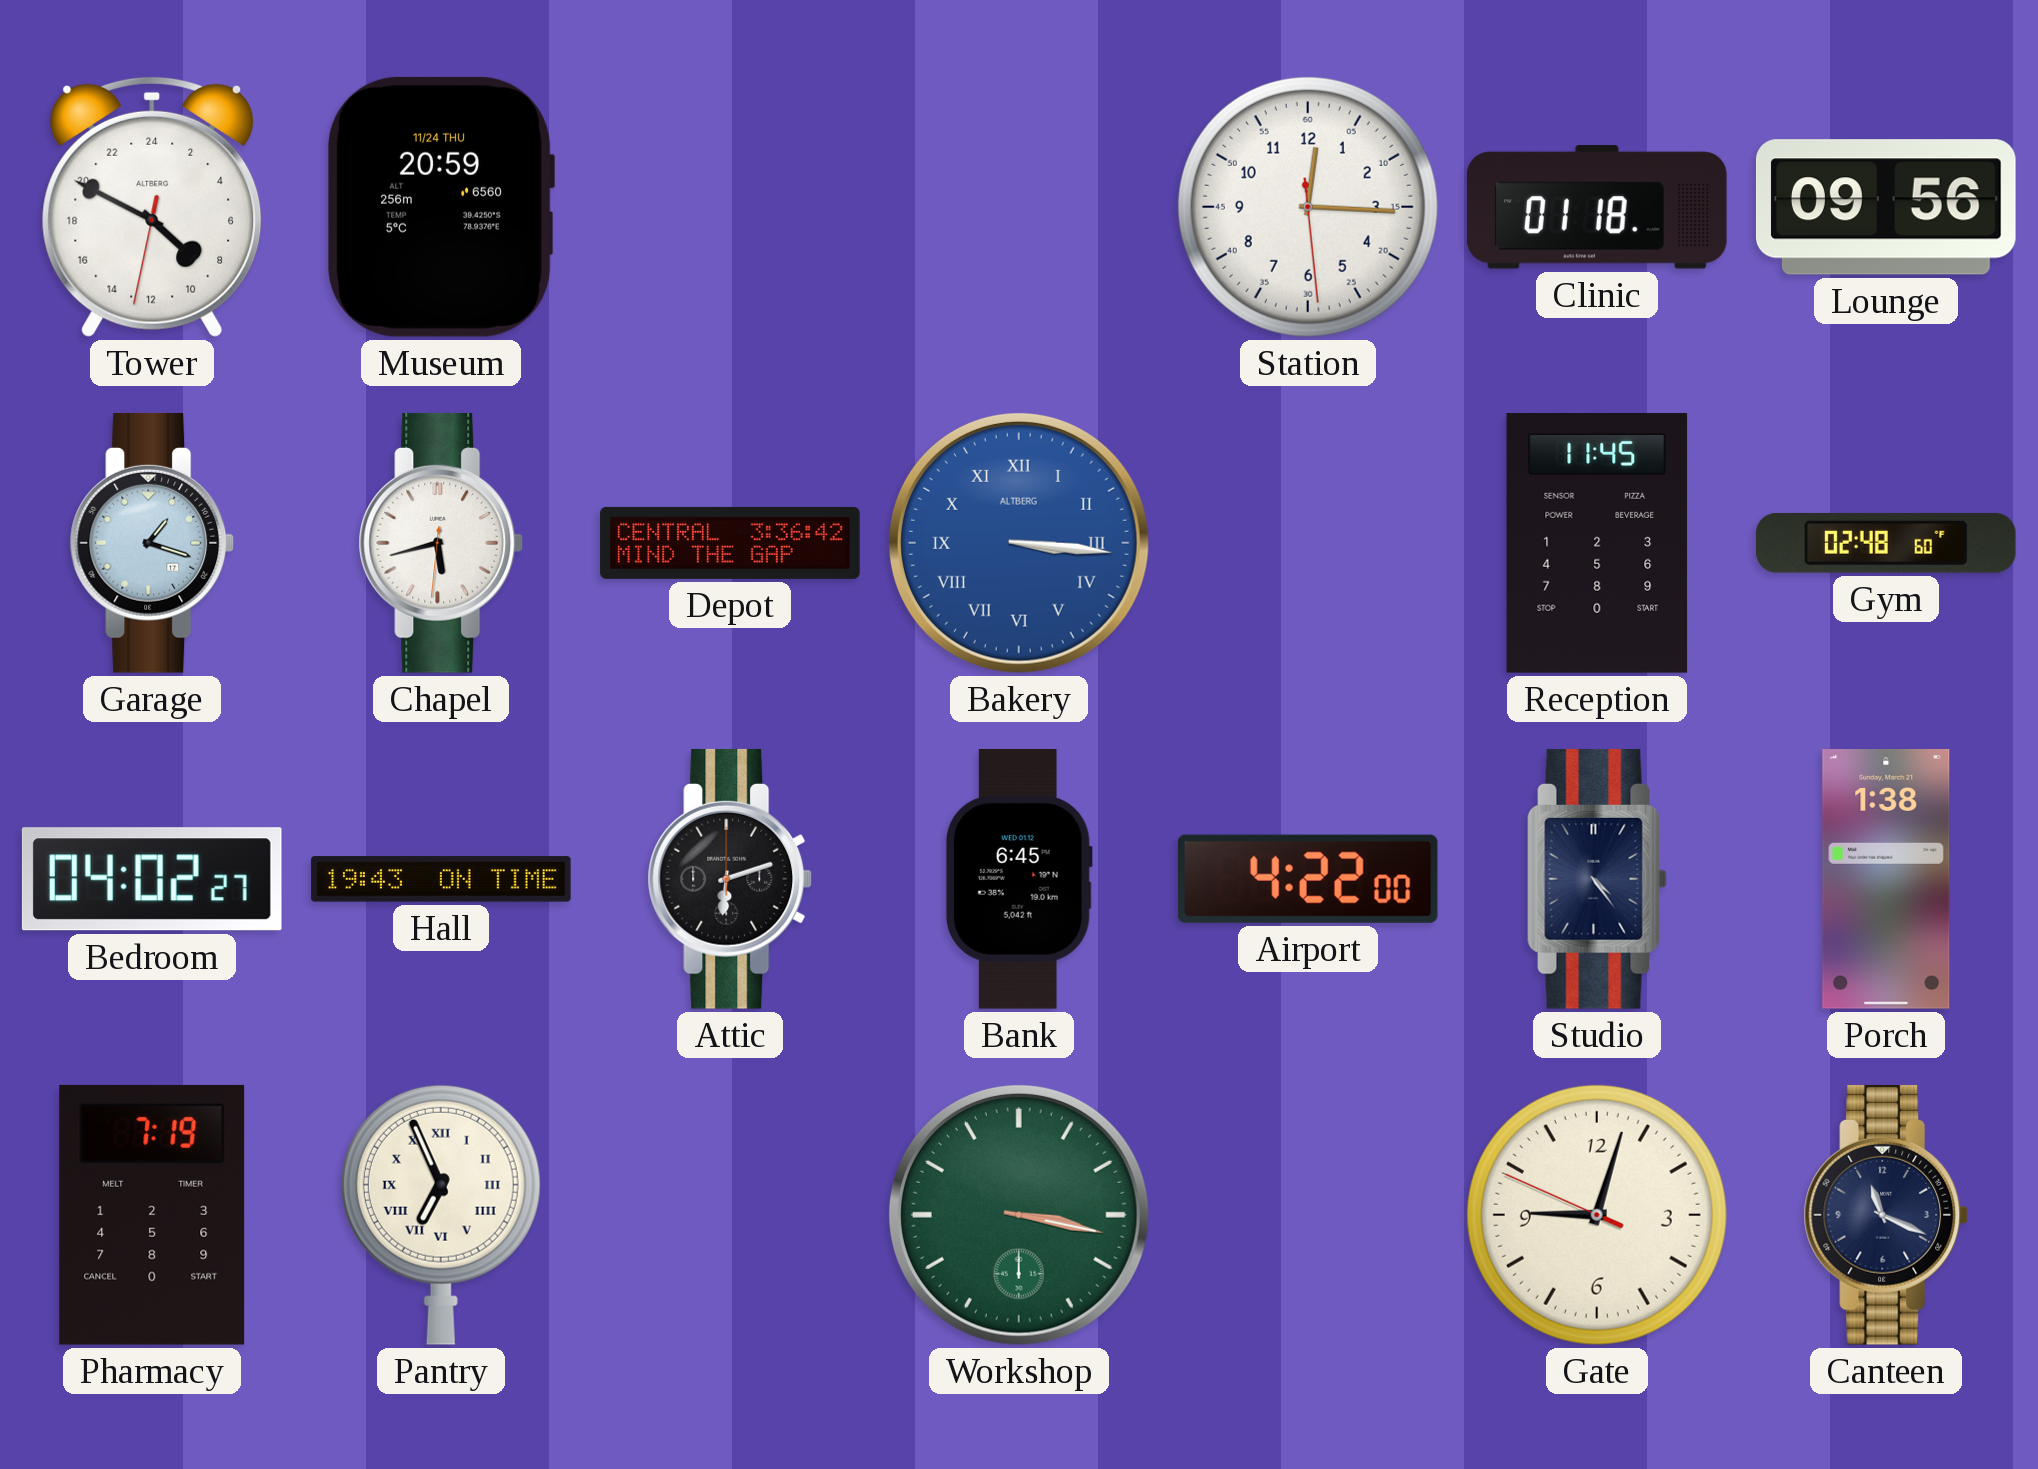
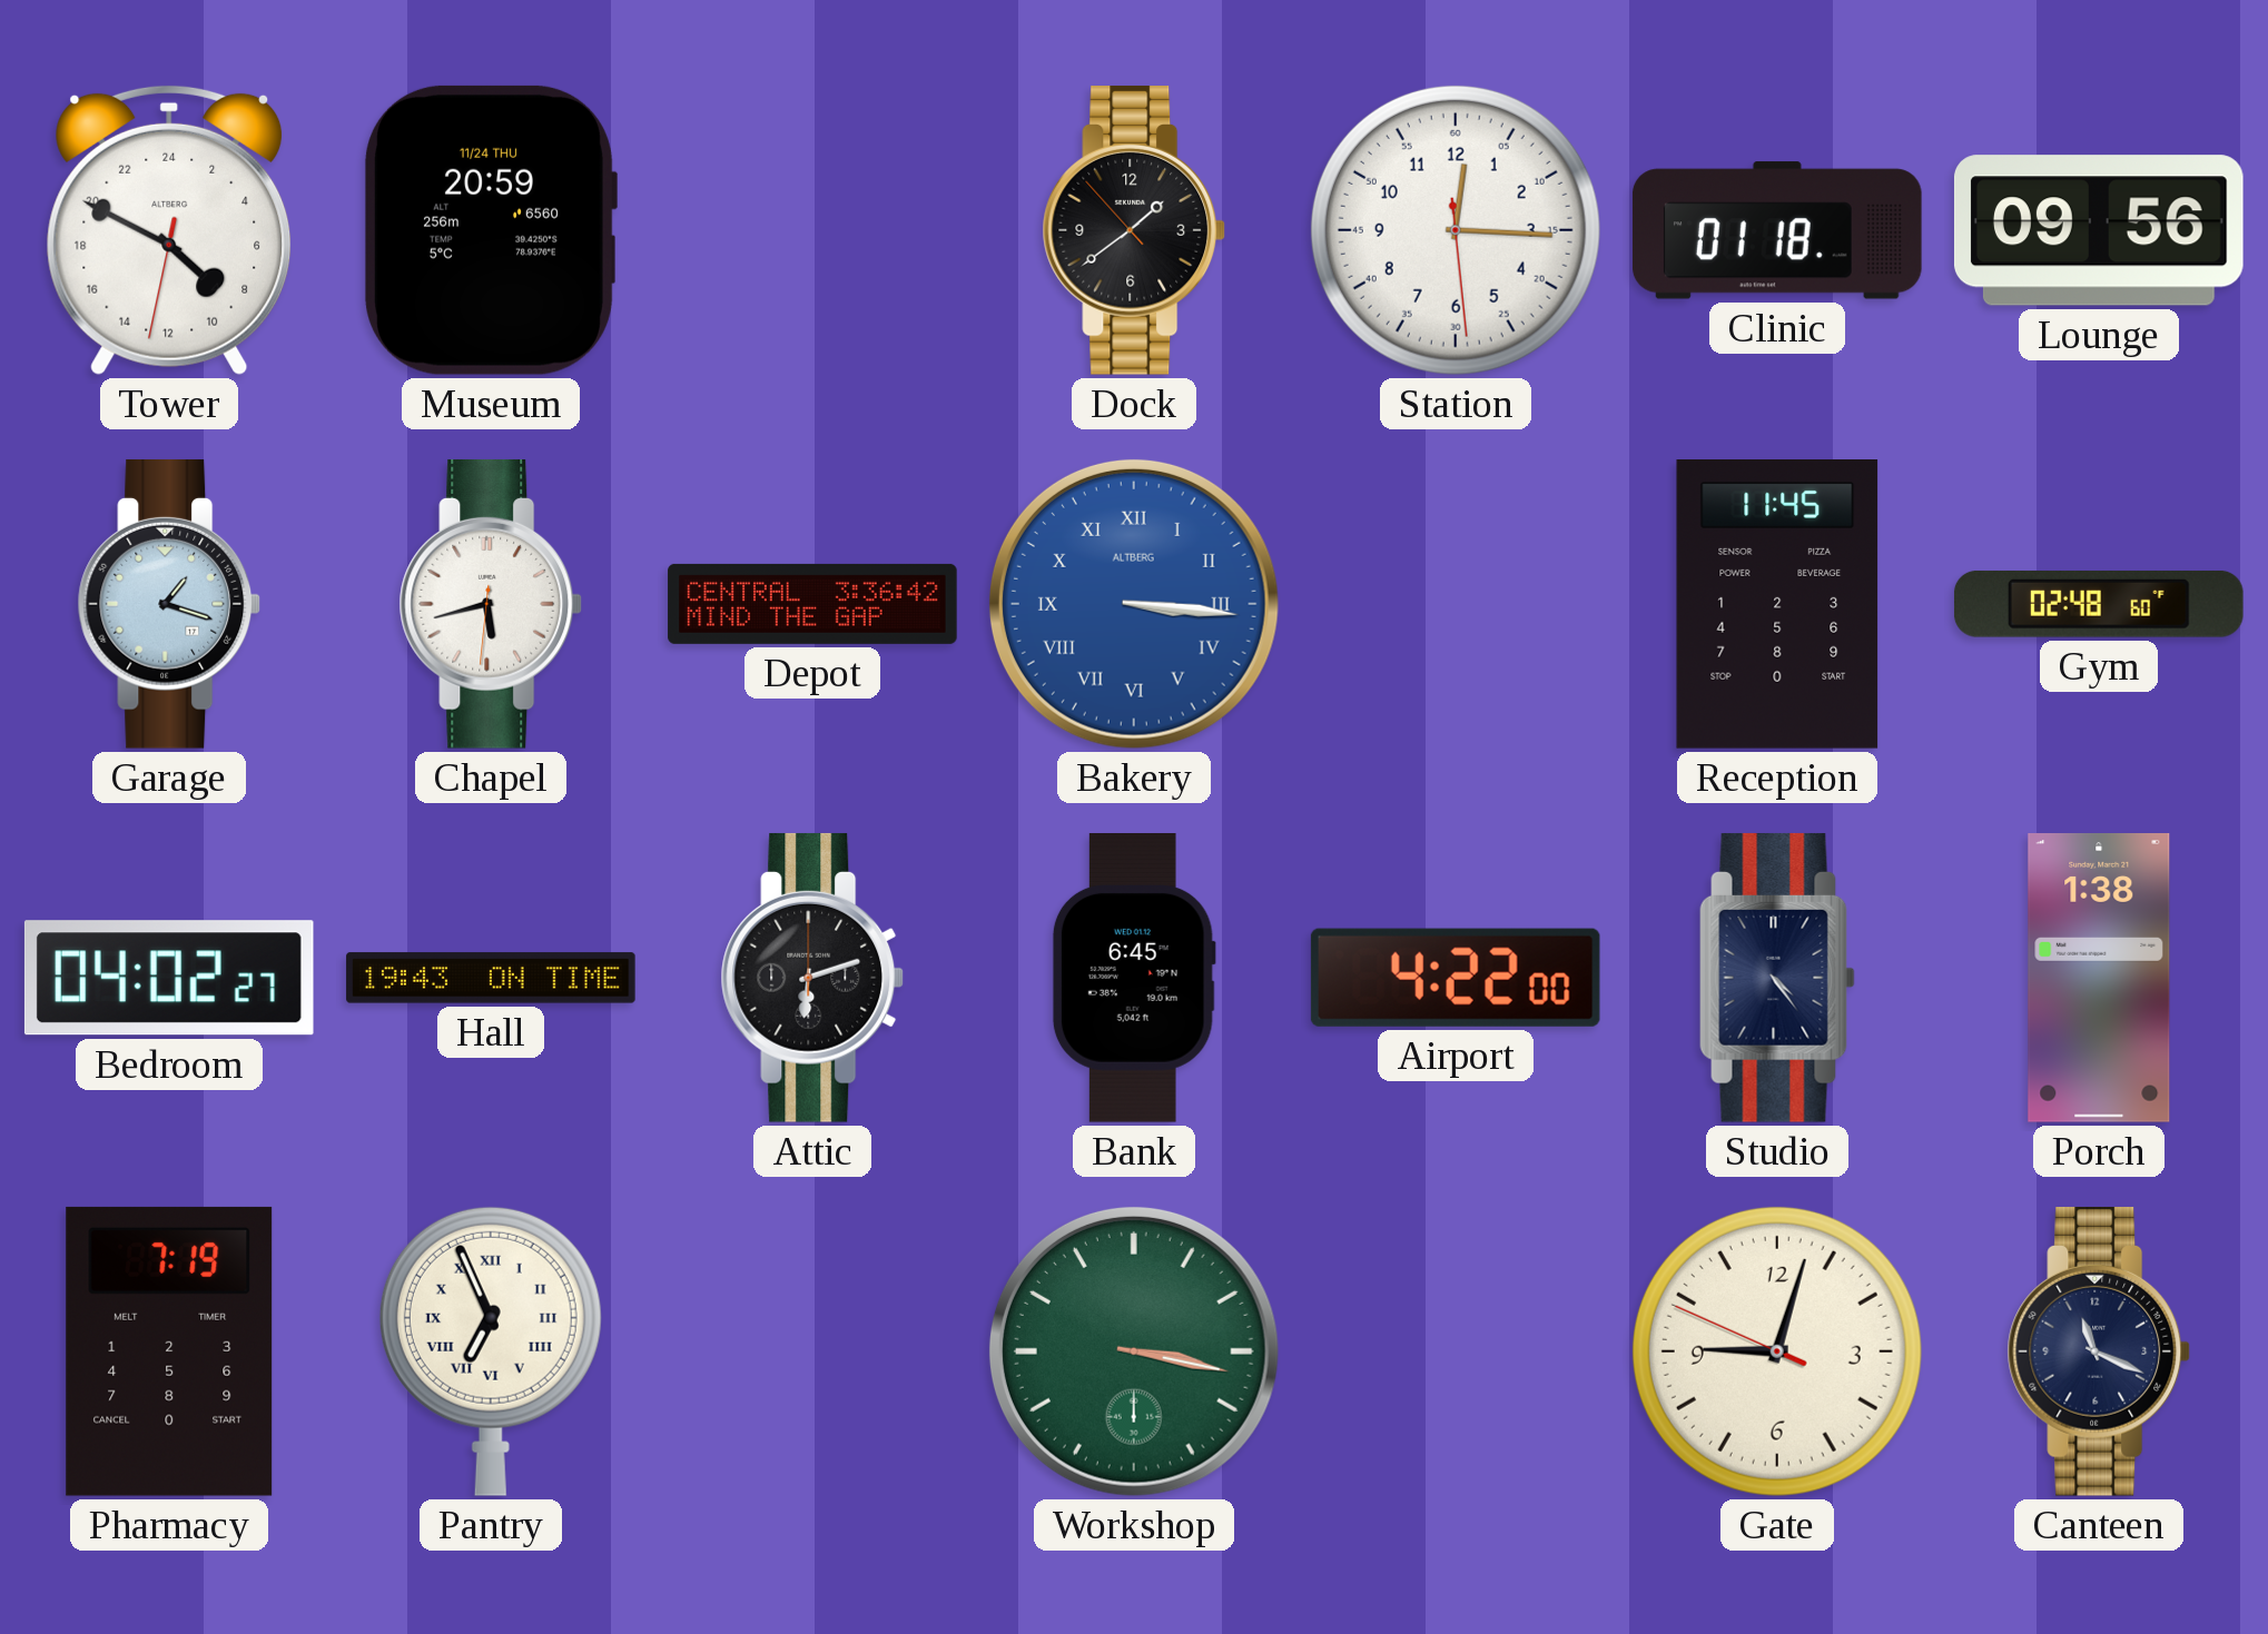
Dock: none -> 1:38 (1134, 230)
